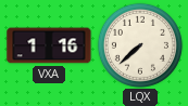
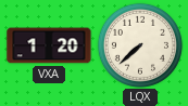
VXA: 1:16 -> 1:20 (49, 45)
